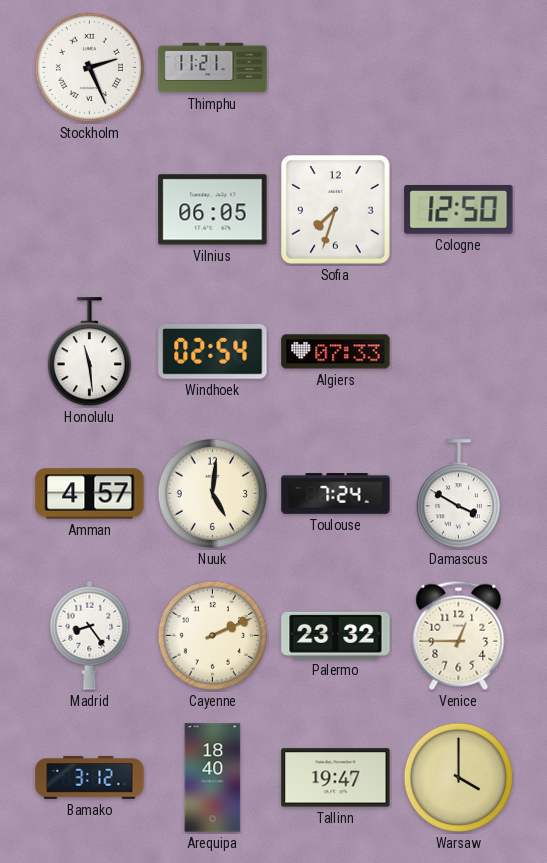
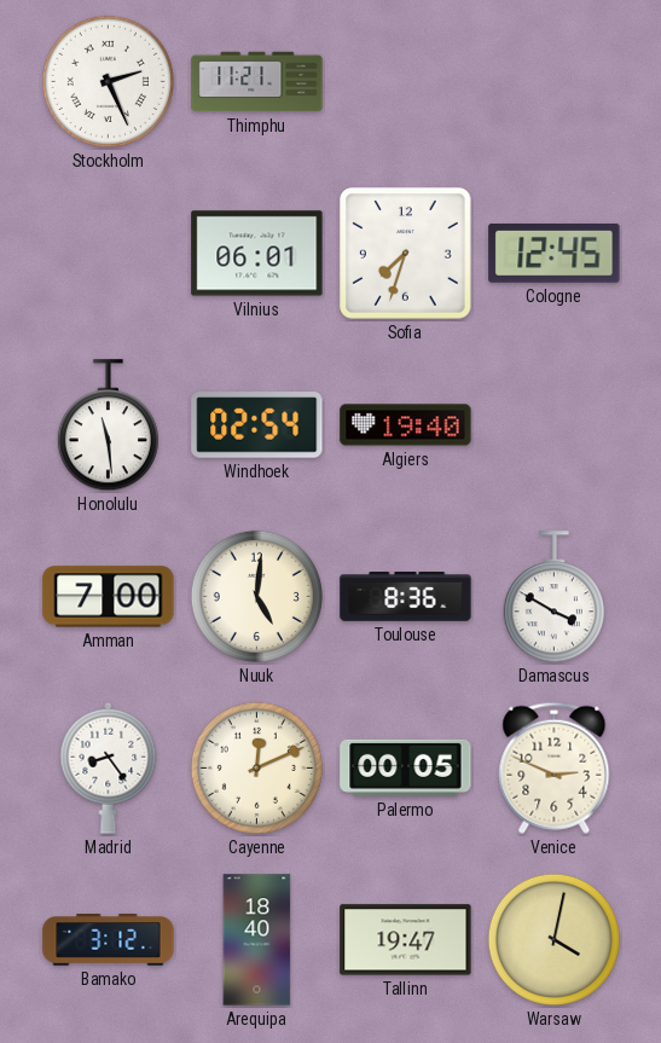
Vilnius: 06:05 -> 06:01 (257, 254)
Cologne: 12:50 -> 12:45 (555, 253)
Algiers: 07:33 -> 19:40 (406, 425)
Amman: 4:57 -> 7:00 (109, 597)
Toulouse: 7:24 -> 8:36 (406, 597)
Cayenne: 2:11 -> 12:11 (256, 767)
Palermo: 23:32 -> 00:05 (406, 767)
Venice: 12:45 -> 2:49 (555, 767)
Warsaw: 4:00 -> 4:02 (553, 939)
